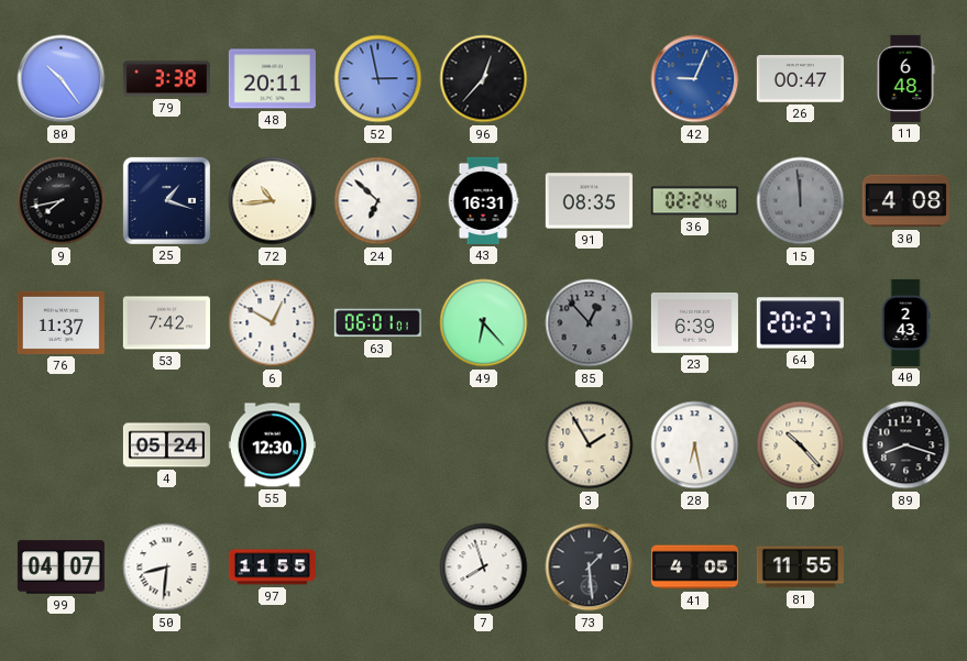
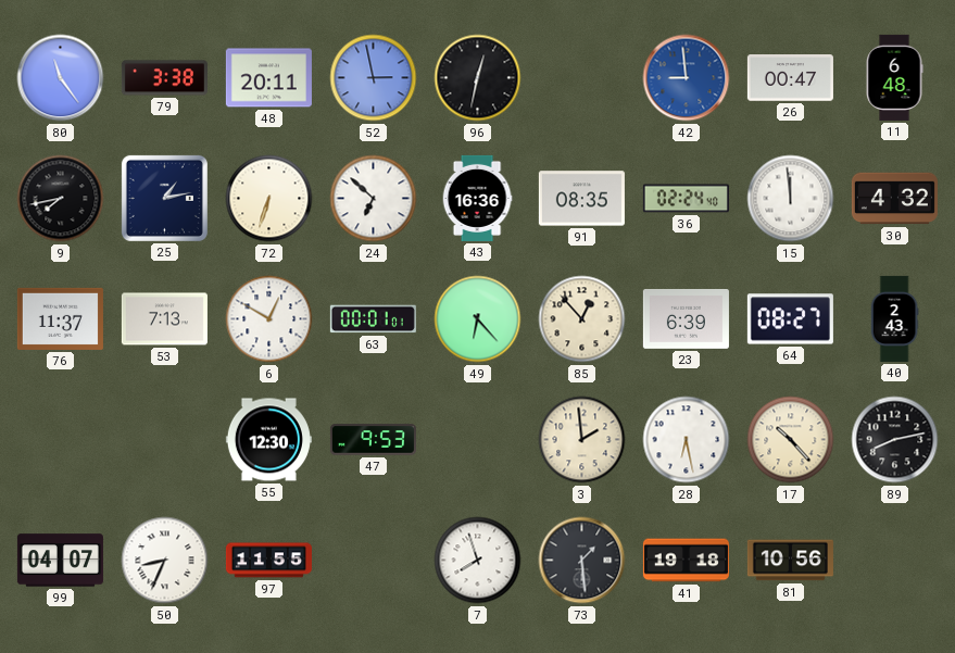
80: 10:24 -> 11:24 (61, 78)
96: 12:37 -> 12:32 (478, 78)
42: 9:04 -> 8:59 (687, 78)
25: 1:18 -> 1:13 (164, 198)
72: 10:44 -> 6:33 (269, 199)
43: 16:31 -> 16:36 (477, 198)
15 dial: grey -> white (791, 199)
30: 4:08 -> 4:32 (894, 199)
53: 7:42 -> 7:13 (164, 319)
63: 06:01 -> 00:01 (373, 319)
85 dial: grey -> cream (582, 319)
64: 20:27 -> 08:27 (790, 319)
4: 05:24 -> none (166, 445)
47: none -> 9:53 (373, 440)
3: 1:55 -> 1:59 (582, 440)
89: 8:18 -> 8:13 (895, 440)
50: 8:31 -> 8:34 (165, 561)
41: 4:05 -> 19:18 (686, 561)
81: 11:55 -> 10:56 (790, 561)
